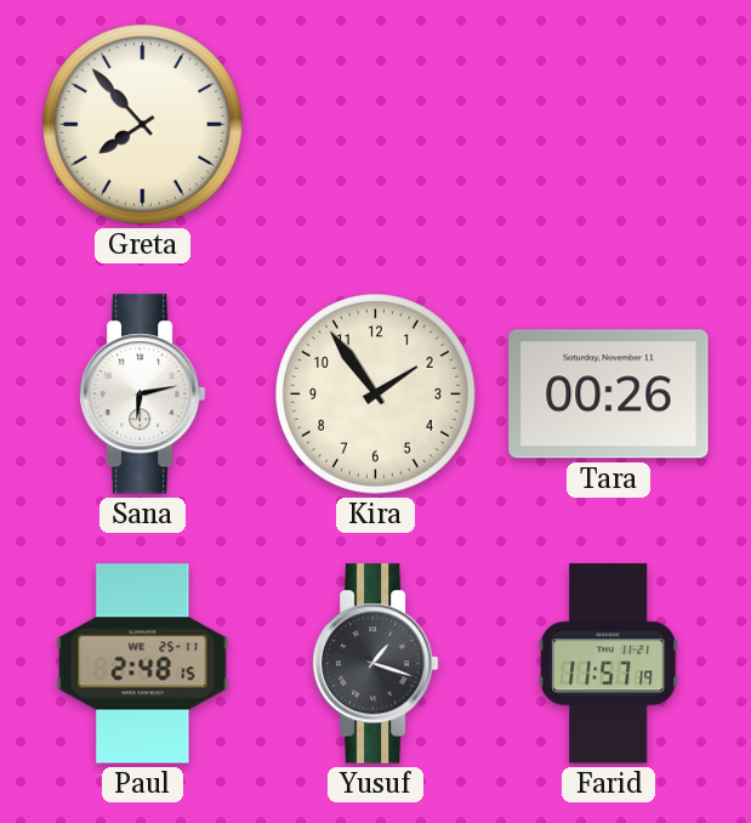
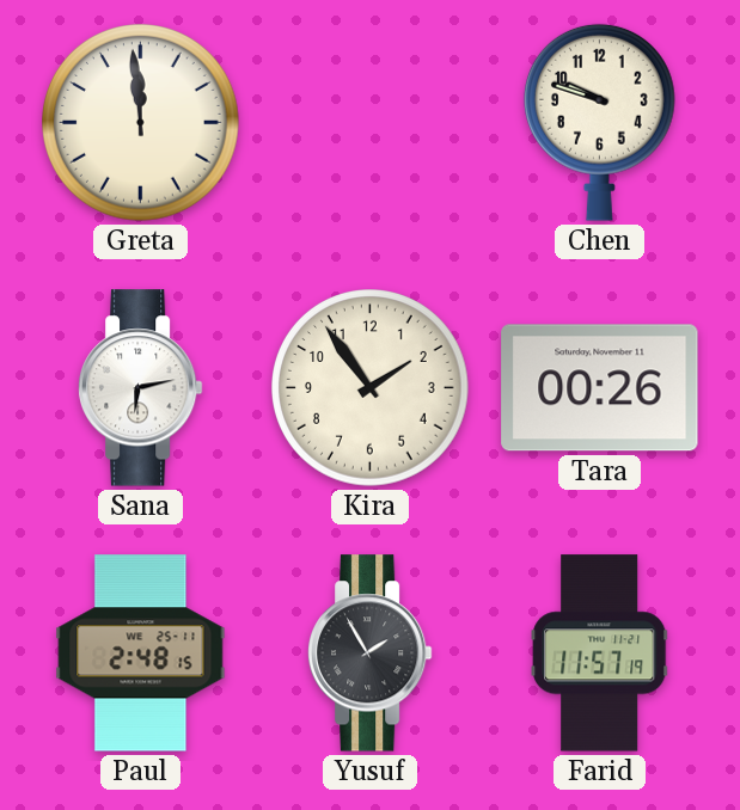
Greta: 7:53 -> 11:59 (141, 123)
Chen: none -> 9:48 (599, 122)
Yusuf: 1:18 -> 1:55 (369, 653)
